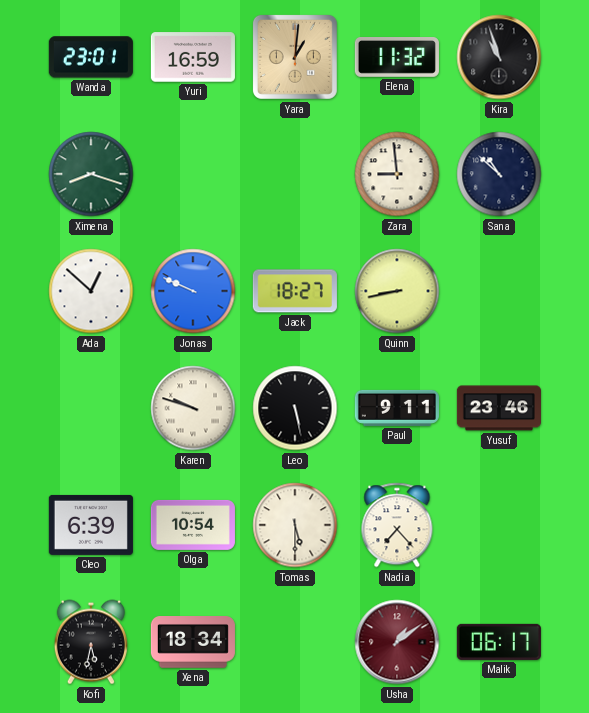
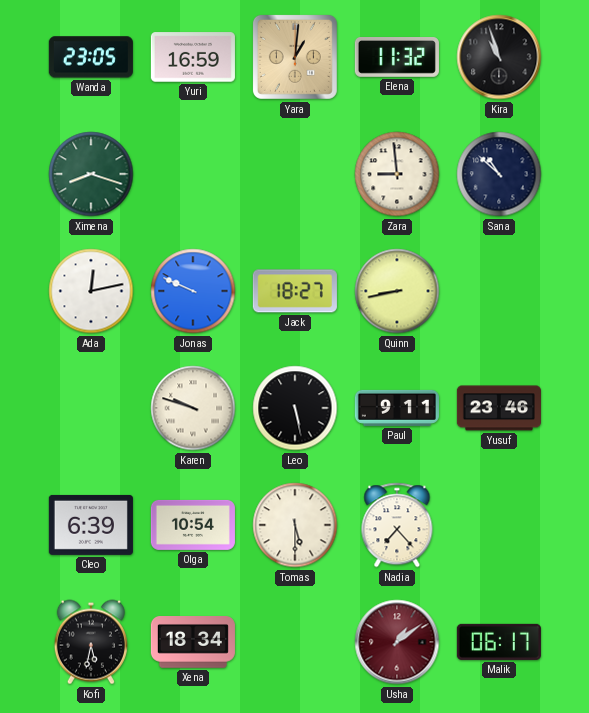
Wanda: 23:01 -> 23:05 (91, 57)
Ada: 12:52 -> 12:13 (91, 291)
